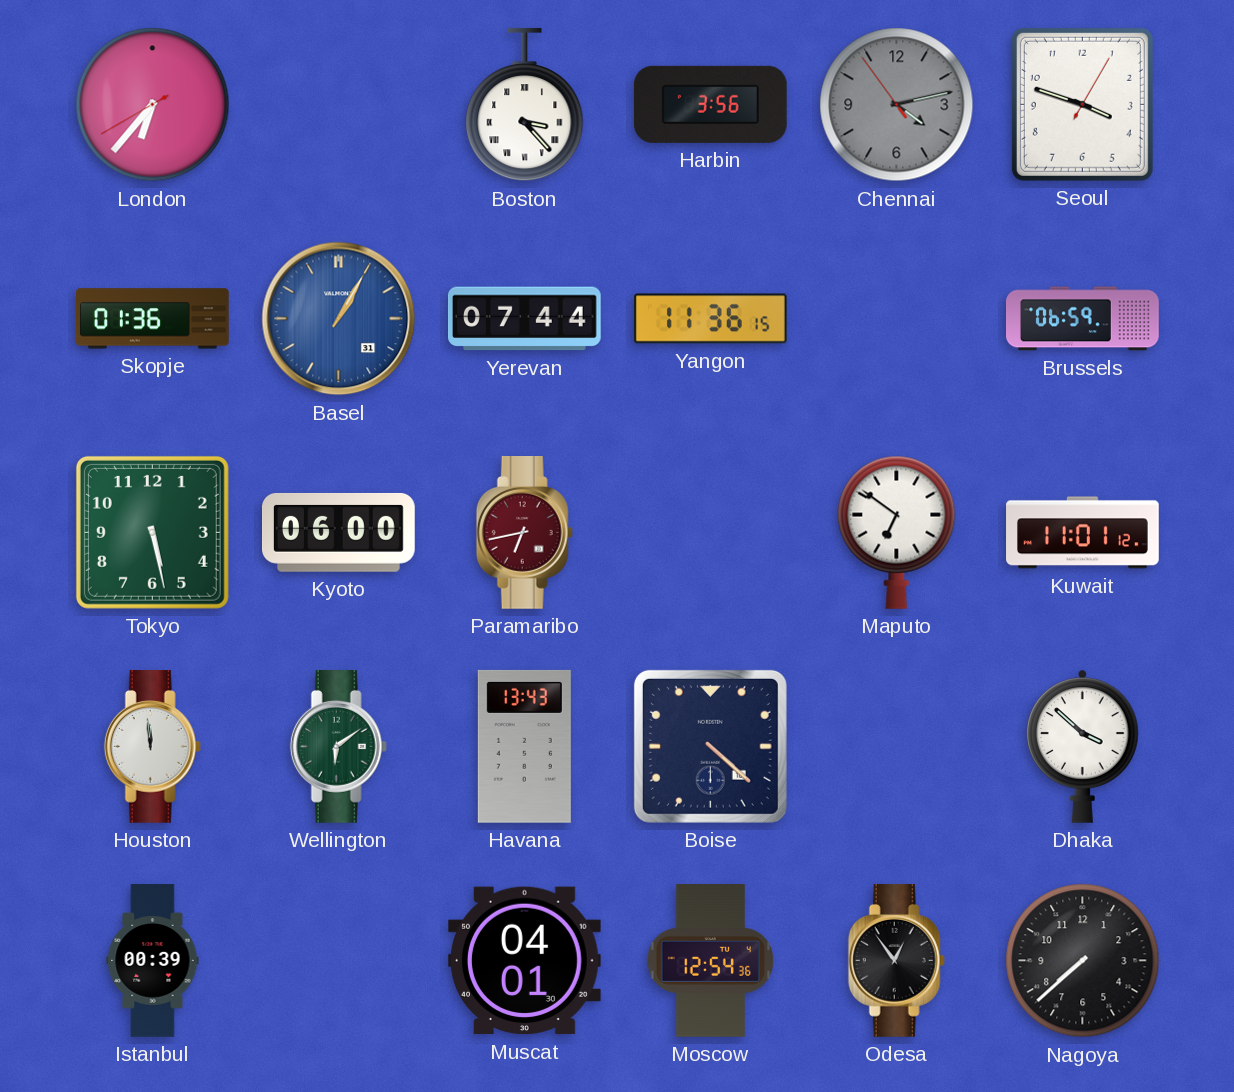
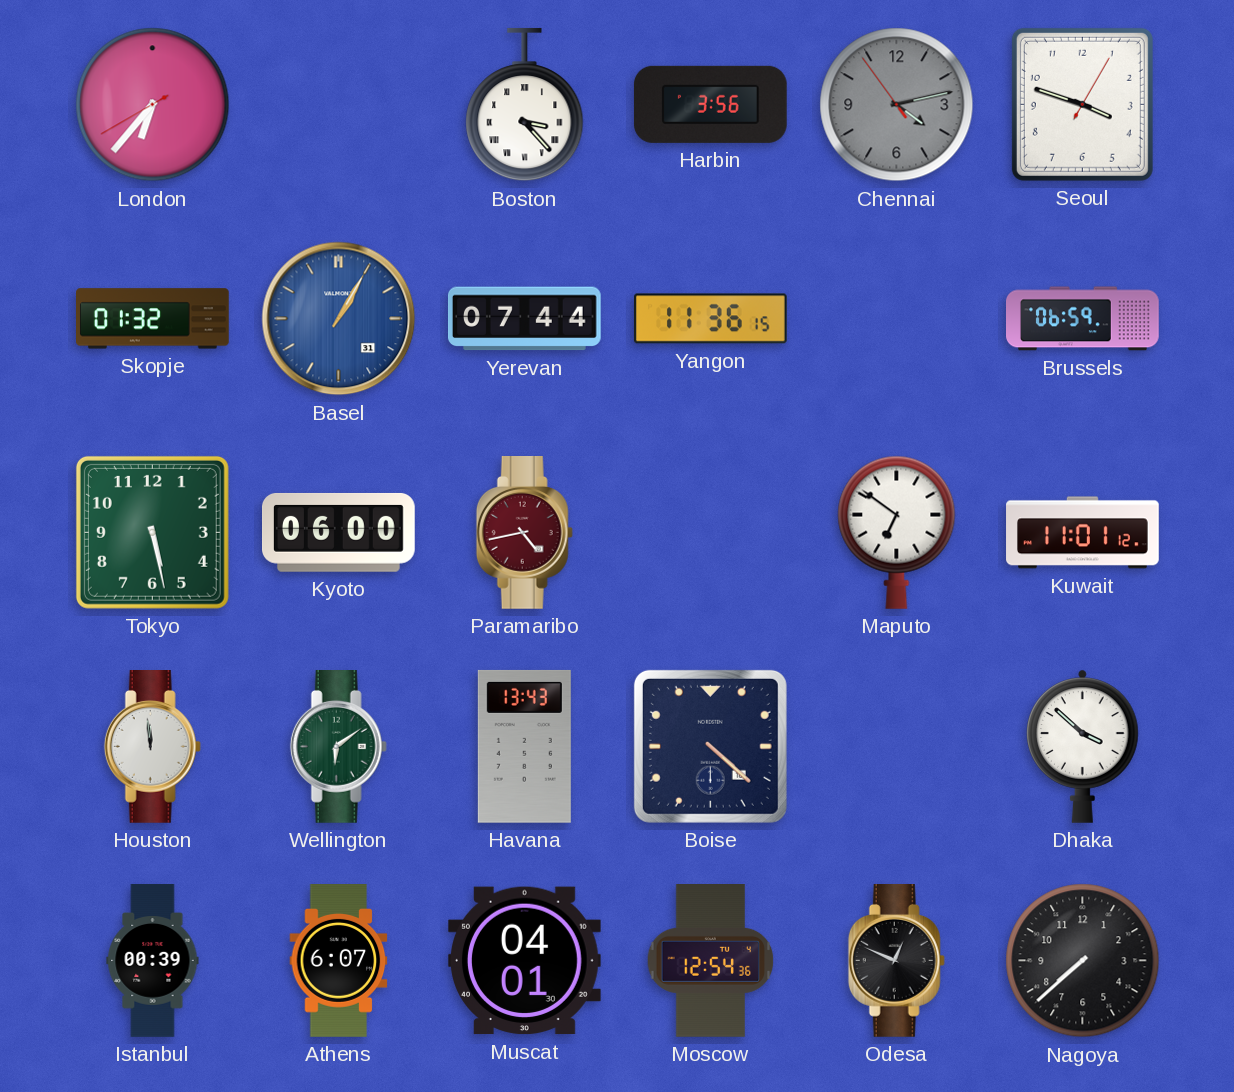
Skopje: 01:36 -> 01:32 (153, 319)
Paramaribo: 6:43 -> 4:43 (524, 533)
Athens: none -> 6:07 (339, 961)
Odesa: 12:54 -> 12:49 (896, 961)
